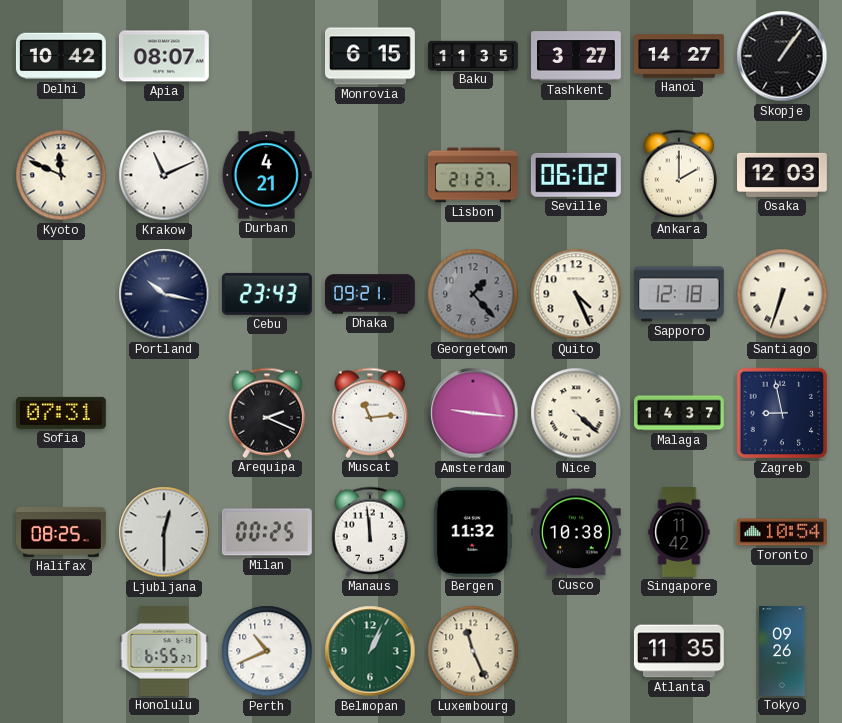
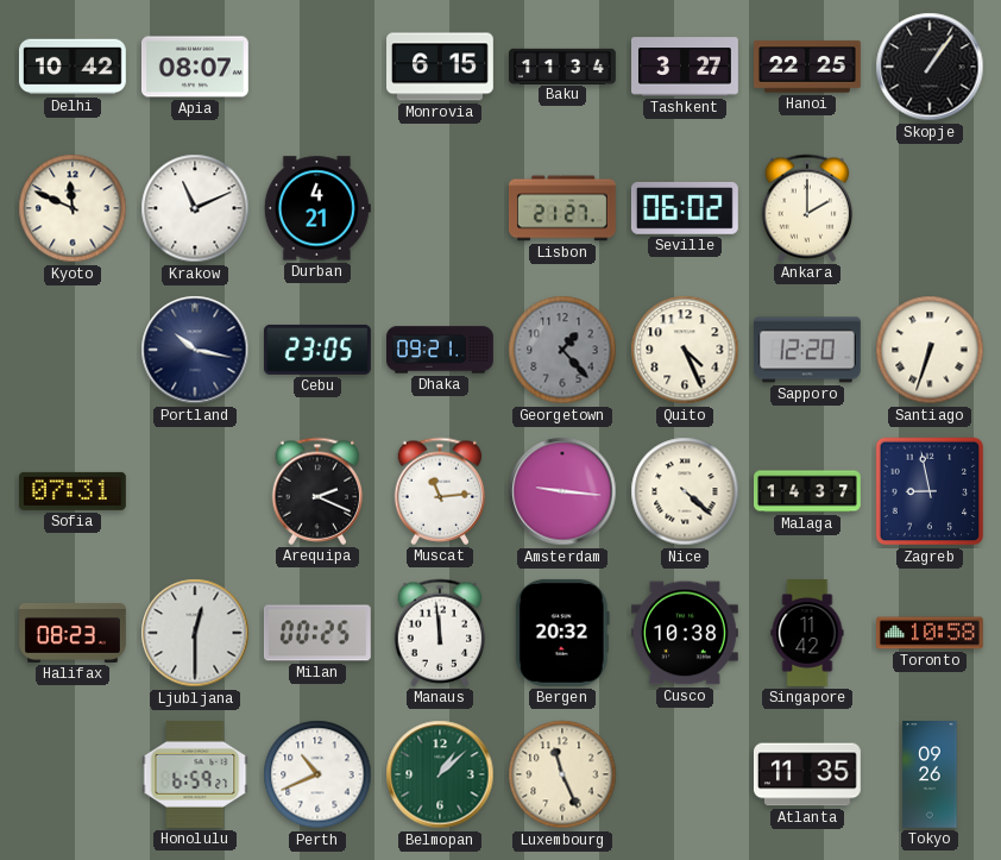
Baku: 11:35 -> 11:34 (564, 65)
Hanoi: 14:27 -> 22:25 (808, 67)
Osaka: 12:03 -> none (783, 175)
Cebu: 23:43 -> 23:05 (317, 350)
Sapporo: 12:18 -> 12:20 (807, 350)
Halifax: 08:25 -> 08:23 (74, 633)
Bergen: 11:32 -> 20:32 (562, 633)
Toronto: 10:54 -> 10:58 (930, 633)
Honolulu: 6:55 -> 6:59 (195, 774)
Belmopan: 1:04 -> 1:08 (440, 774)
